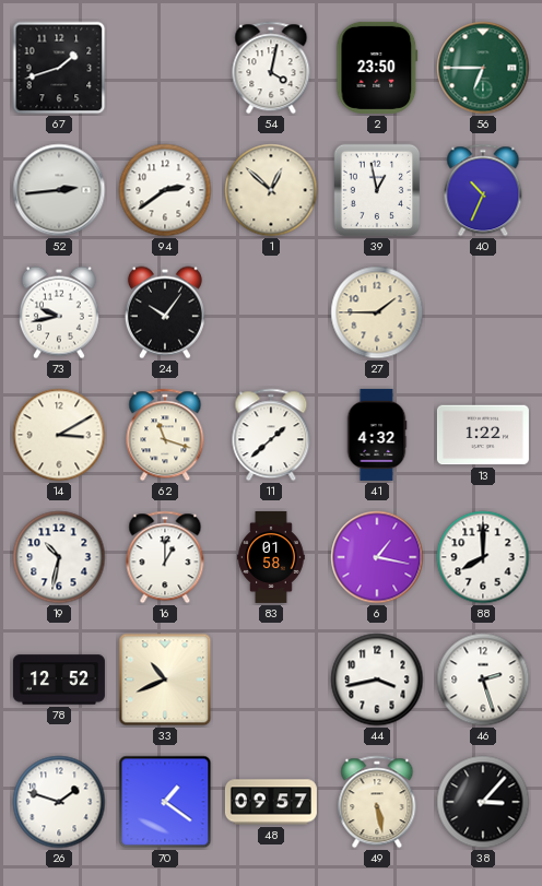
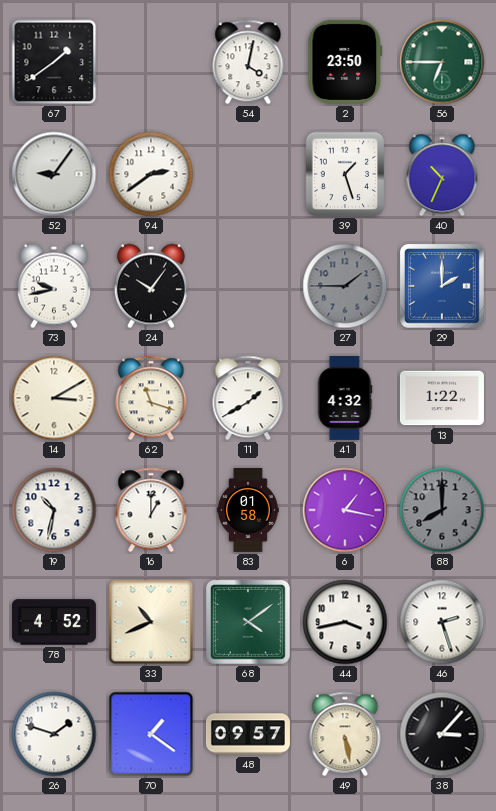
67: 1:42 -> 1:39 (54, 62)
52: 2:44 -> 9:06 (54, 174)
1: 12:52 -> none (271, 190)
39: 12:58 -> 1:27 (345, 174)
27 dial: cream -> grey (345, 286)
29: none -> 2:00 (443, 287)
11: 1:38 -> 1:40 (248, 398)
88 dial: white -> grey (442, 510)
78: 12:52 -> 4:52 (54, 622)
68: none -> 4:09 (249, 623)
